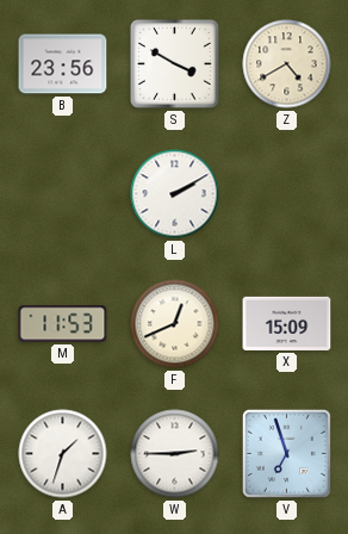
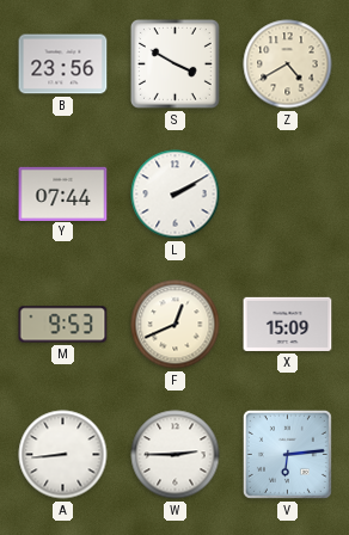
Y: none -> 07:44 (63, 193)
M: 11:53 -> 9:53 (63, 325)
A: 1:33 -> 8:44 (63, 455)
V: 6:57 -> 6:14 (287, 454)
